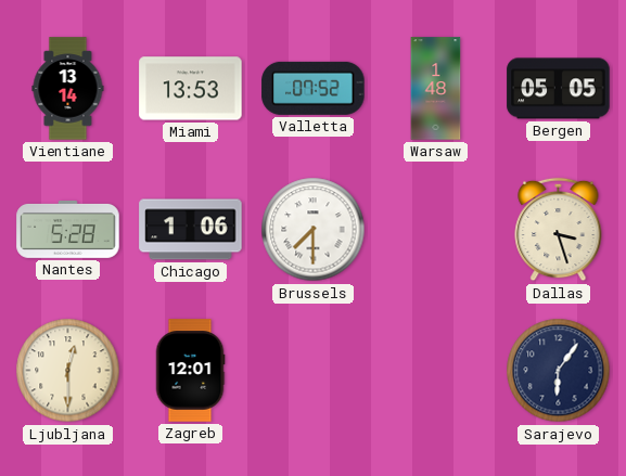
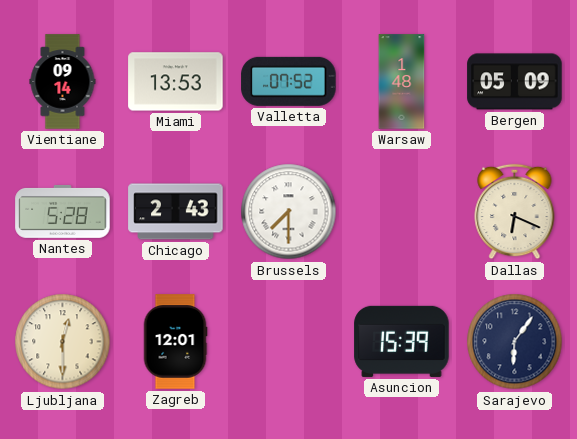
Vientiane: 13:14 -> 09:14 (63, 82)
Bergen: 05:05 -> 05:09 (515, 82)
Chicago: 1:06 -> 2:43 (176, 212)
Dallas: 3:27 -> 6:19 (515, 212)
Asuncion: none -> 15:39 (402, 341)
